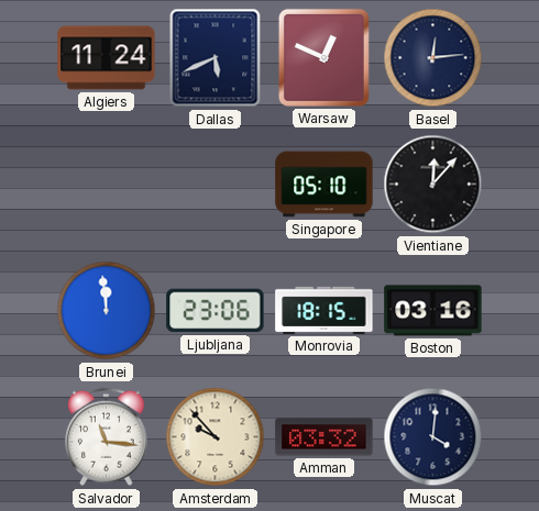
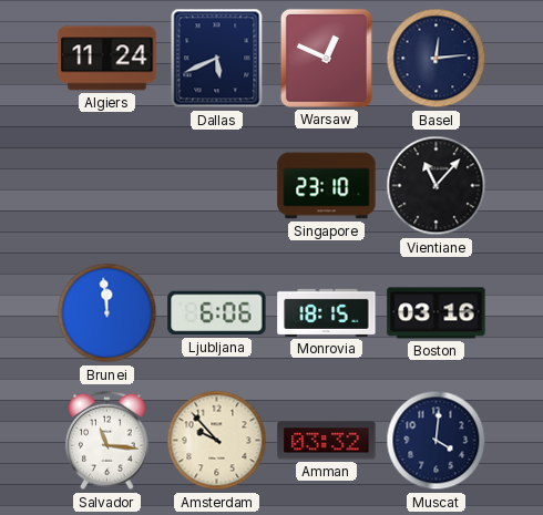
Singapore: 05:10 -> 23:10 (327, 186)
Vientiane: 12:07 -> 11:07 (437, 186)
Ljubljana: 23:06 -> 6:06 (217, 313)
